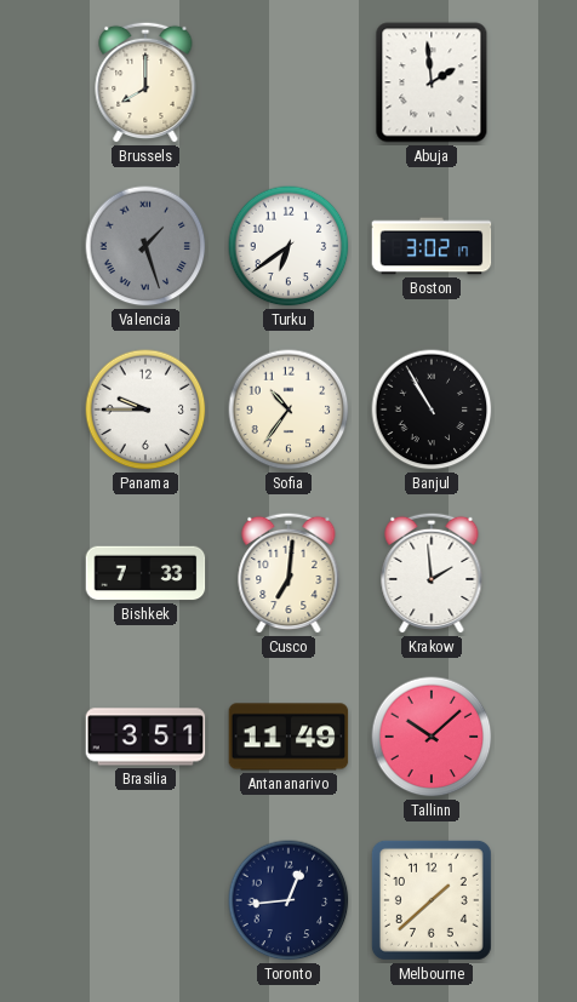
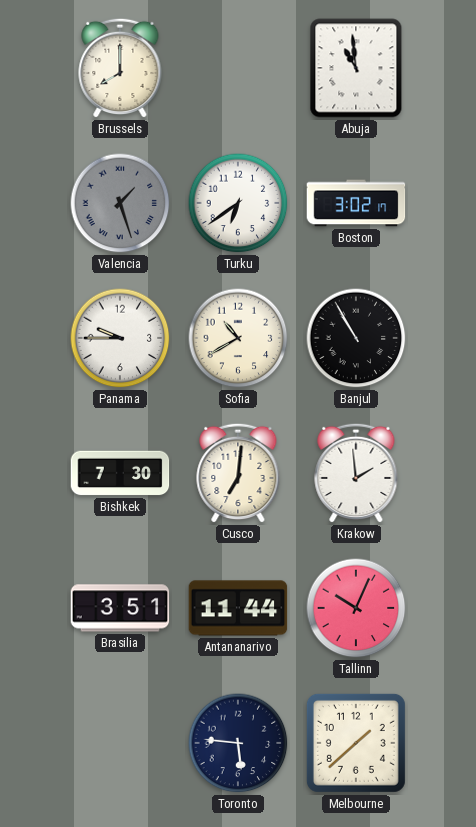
Abuja: 1:59 -> 10:59 (356, 68)
Sofia: 10:36 -> 10:40 (238, 338)
Bishkek: 7:33 -> 7:30 (120, 473)
Antananarivo: 11:49 -> 11:44 (238, 608)
Tallinn: 10:08 -> 10:04 (356, 608)
Toronto: 12:44 -> 5:46 (238, 743)
